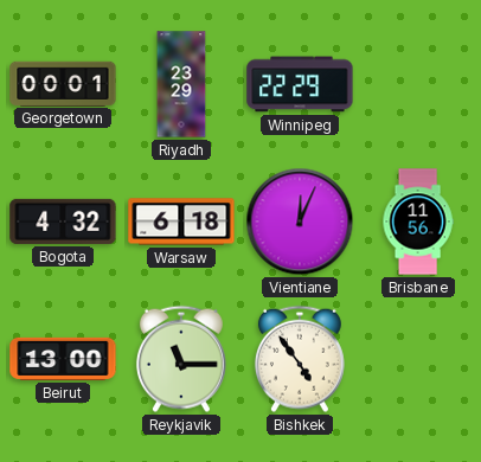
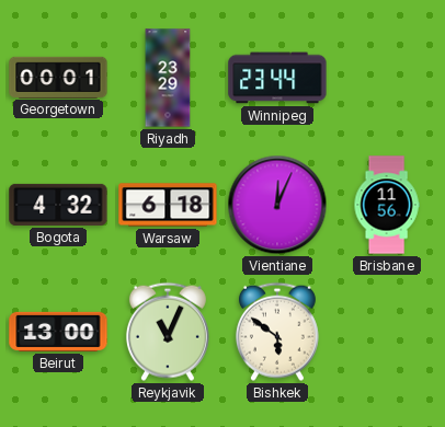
Winnipeg: 22:29 -> 23:44 (277, 78)
Reykjavik: 11:15 -> 11:04 (168, 332)
Bishkek: 4:54 -> 5:51 (277, 332)
